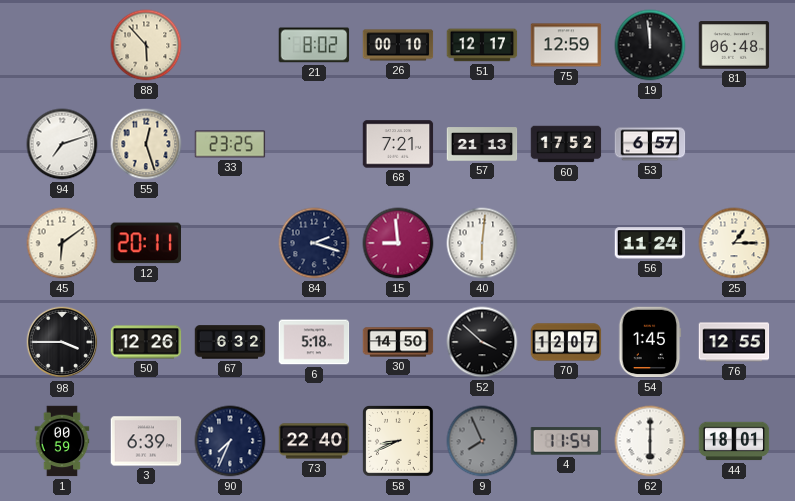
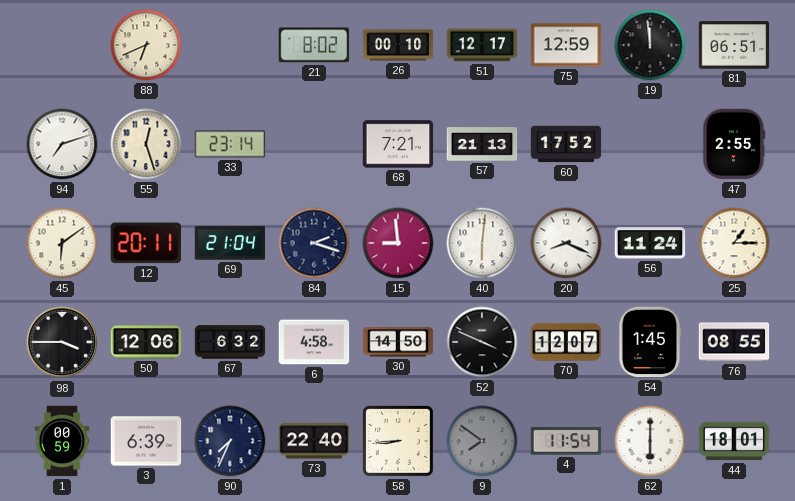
88: 5:53 -> 6:41 (146, 45)
81: 06:48 -> 06:51 (734, 45)
33: 23:25 -> 23:14 (230, 144)
53: 6:57 -> none (650, 144)
47: none -> 2:55 (734, 144)
69: none -> 21:04 (230, 243)
20: none -> 8:19 (566, 243)
50: 12:26 -> 12:06 (146, 342)
6: 5:18 -> 4:58 (314, 342)
52: 3:52 -> 3:49 (482, 342)
76: 12:55 -> 08:55 (734, 342)
58: 8:41 -> 8:44 (399, 442)
9: 7:56 -> 7:51 (482, 441)
